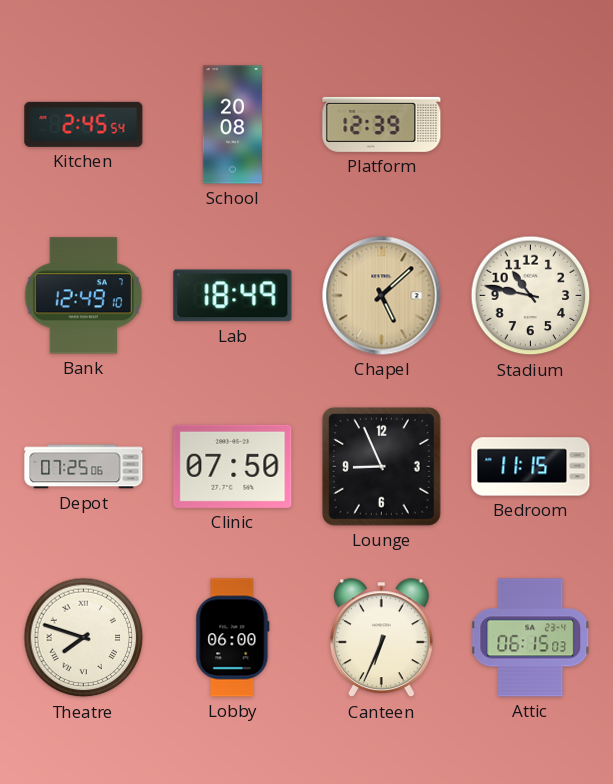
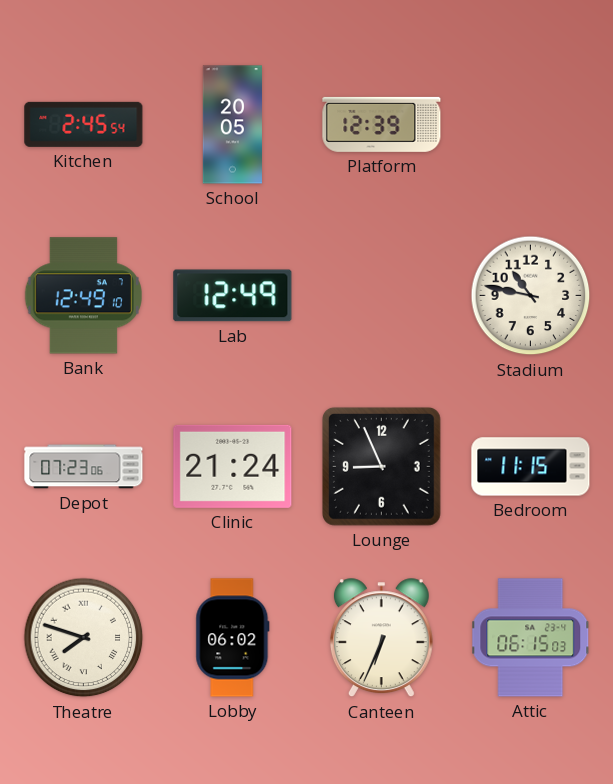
School: 20:08 -> 20:05 (232, 125)
Lab: 18:49 -> 12:49 (233, 296)
Chapel: 5:08 -> none (382, 296)
Depot: 07:25 -> 07:23 (84, 467)
Clinic: 07:50 -> 21:24 (233, 466)
Lobby: 06:00 -> 06:02 (233, 638)
